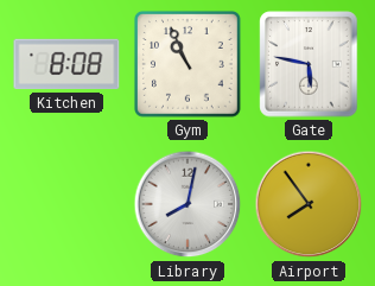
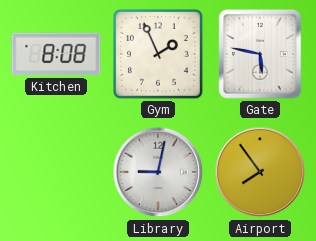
Gym: 10:56 -> 1:56 (158, 54)
Library: 8:02 -> 9:02 (158, 172)
